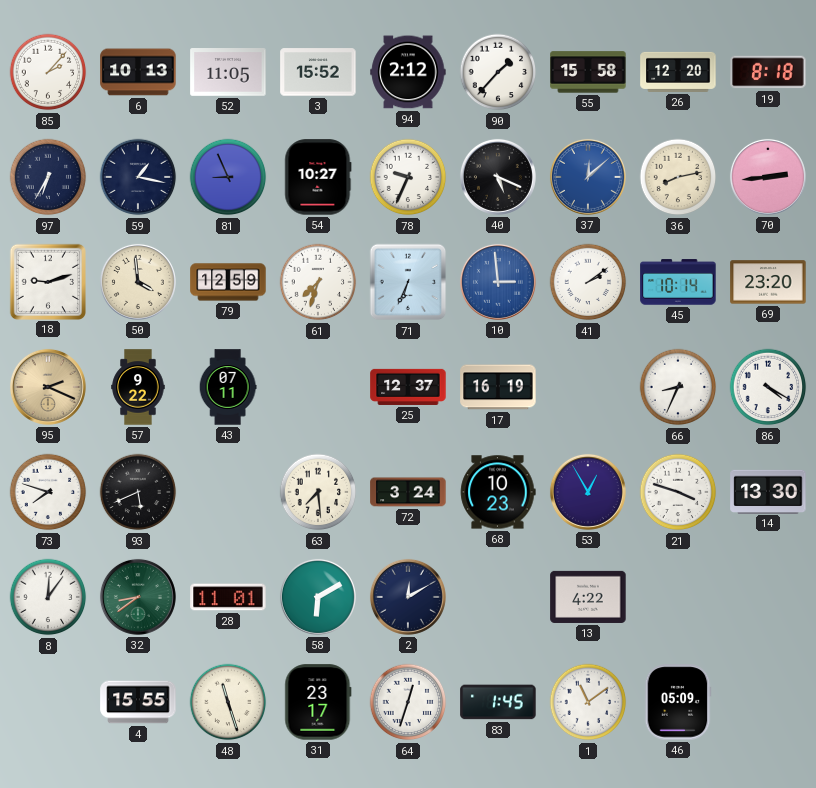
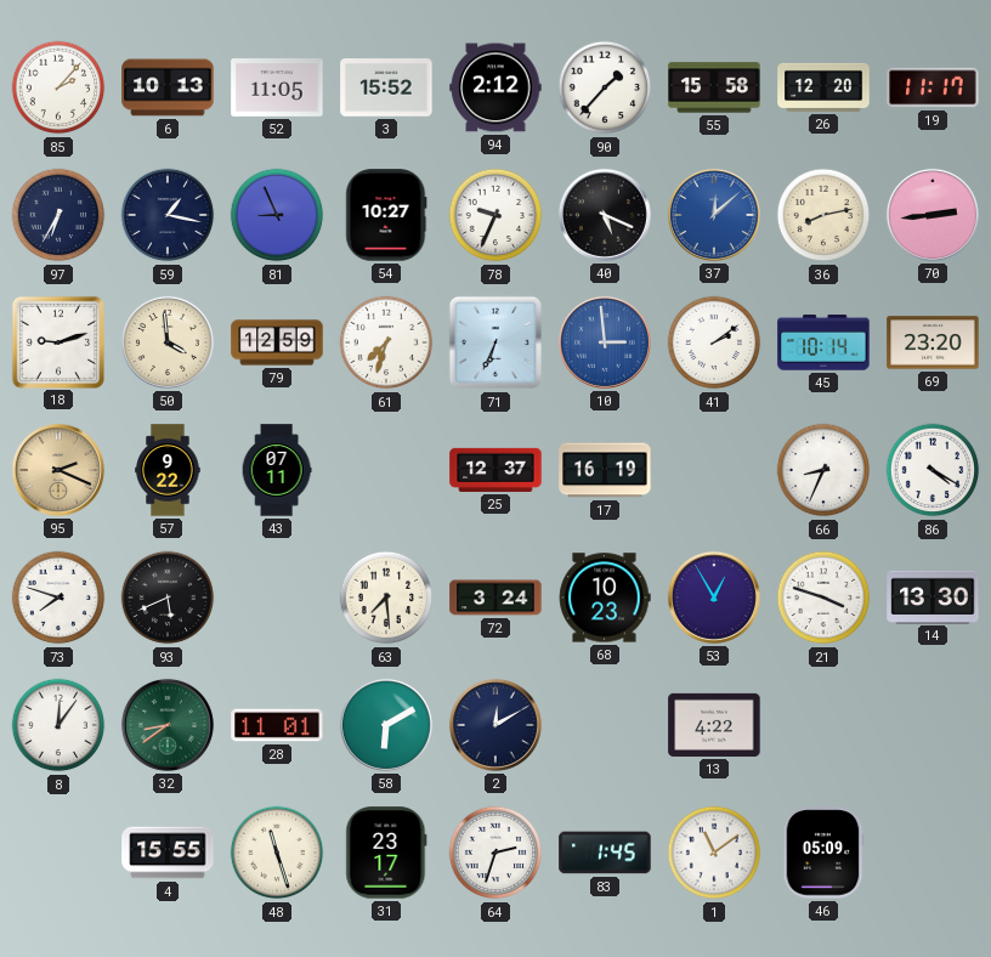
19: 8:18 -> 11:17 (933, 87)
64: 12:33 -> 2:33 (495, 853)
